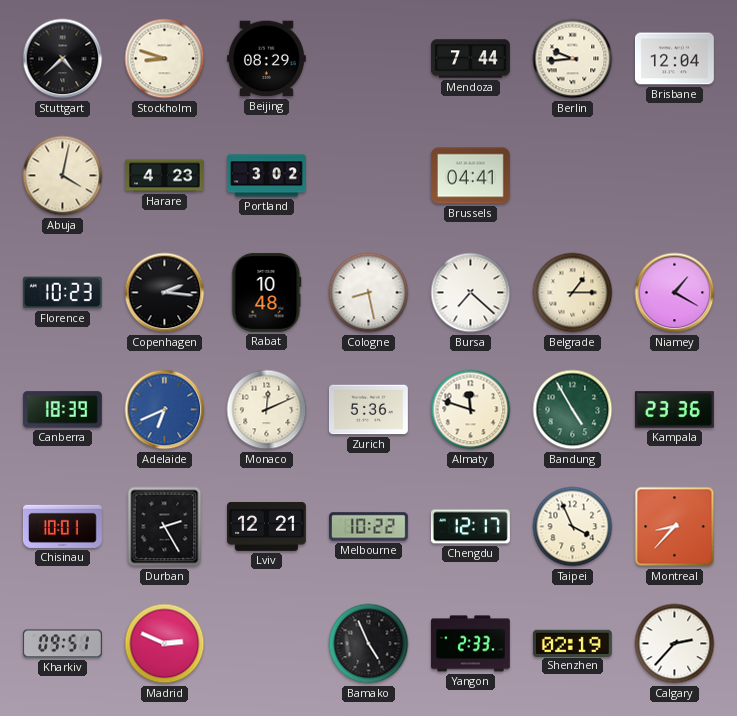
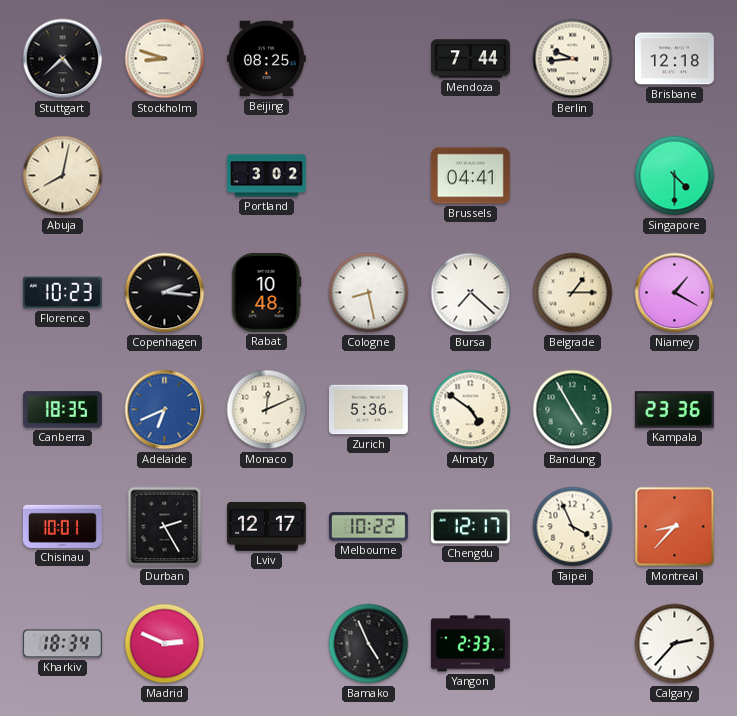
Beijing: 08:29 -> 08:25 (266, 59)
Brisbane: 12:04 -> 12:18 (674, 59)
Abuja: 4:02 -> 8:02 (63, 176)
Harare: 4:23 -> none (165, 176)
Singapore: none -> 4:30 (675, 176)
Canberra: 18:39 -> 18:35 (62, 410)
Almaty: 11:48 -> 4:51 (471, 410)
Lviv: 12:21 -> 12:17 (267, 526)
Kharkiv: 09:51 -> 18:34 (62, 644)
Shenzhen: 02:19 -> none (572, 643)
